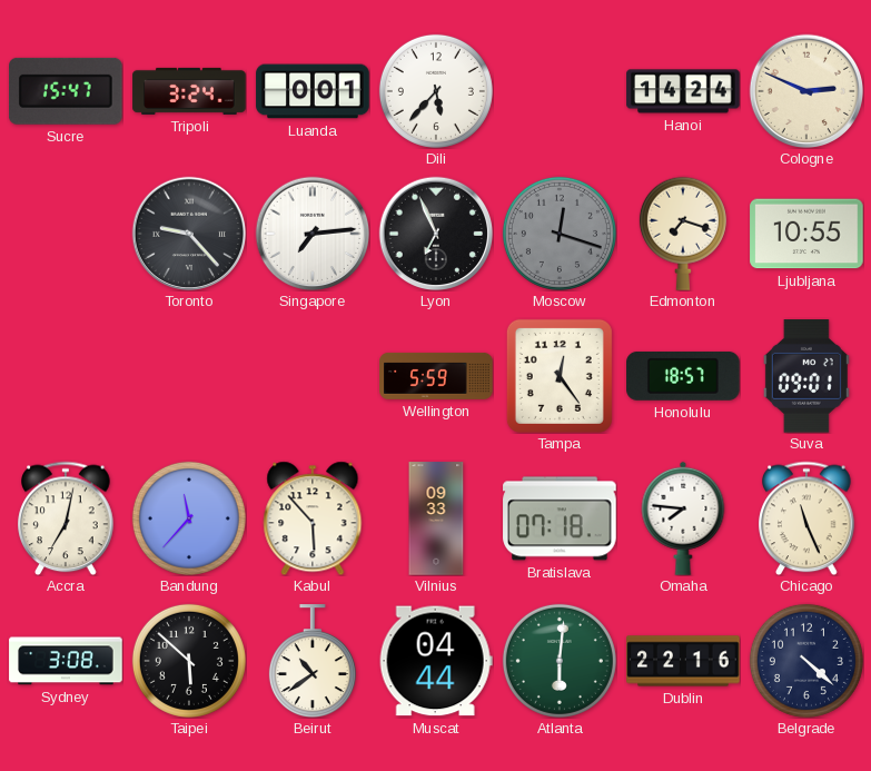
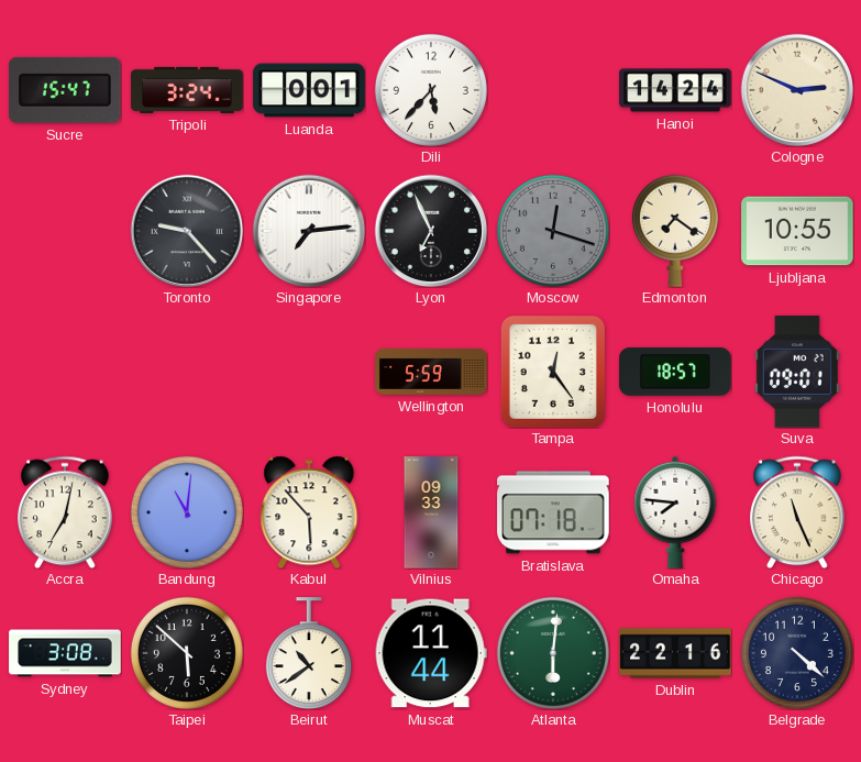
Edmonton: 7:18 -> 7:21 (675, 231)
Bandung: 11:37 -> 11:01 (187, 512)
Muscat: 04:44 -> 11:44 (431, 653)
